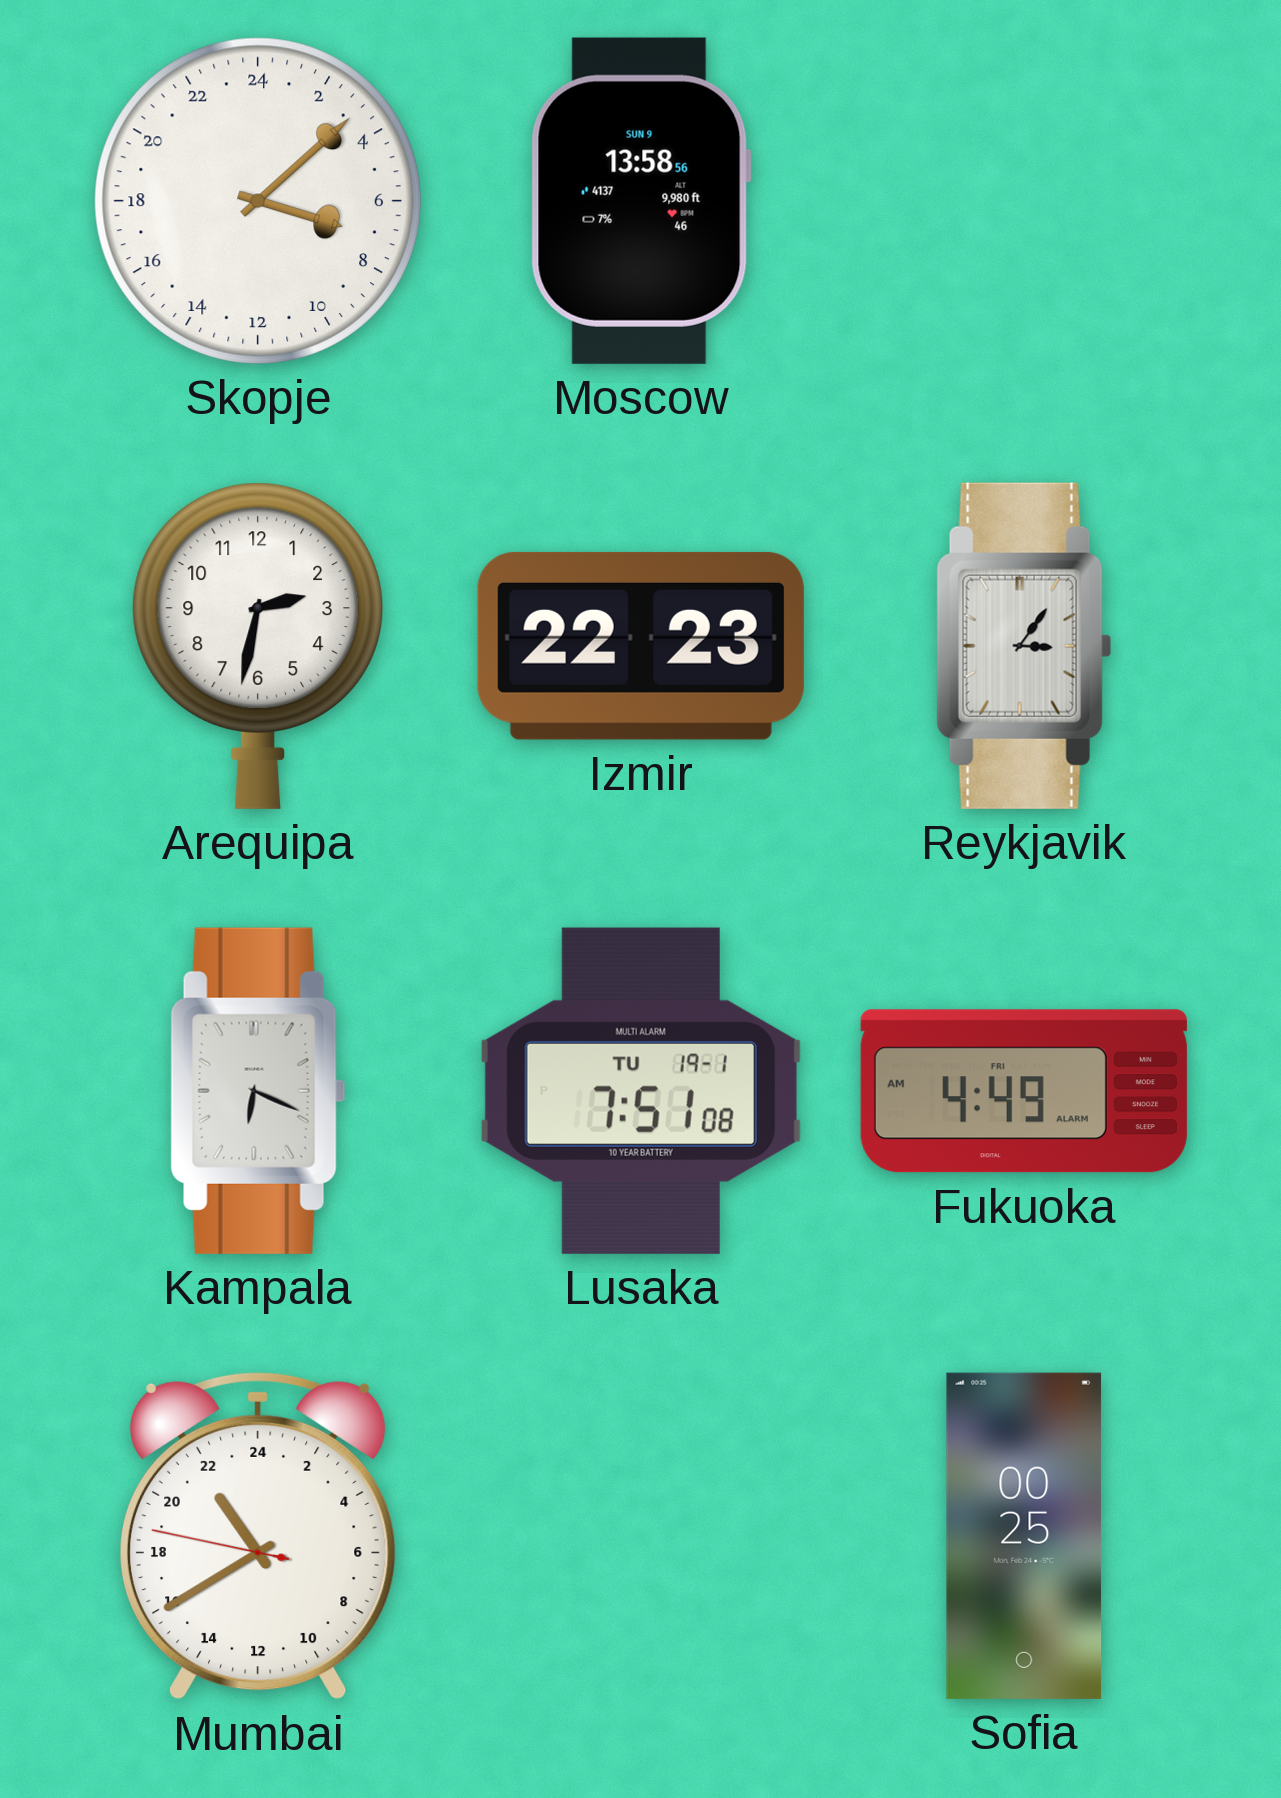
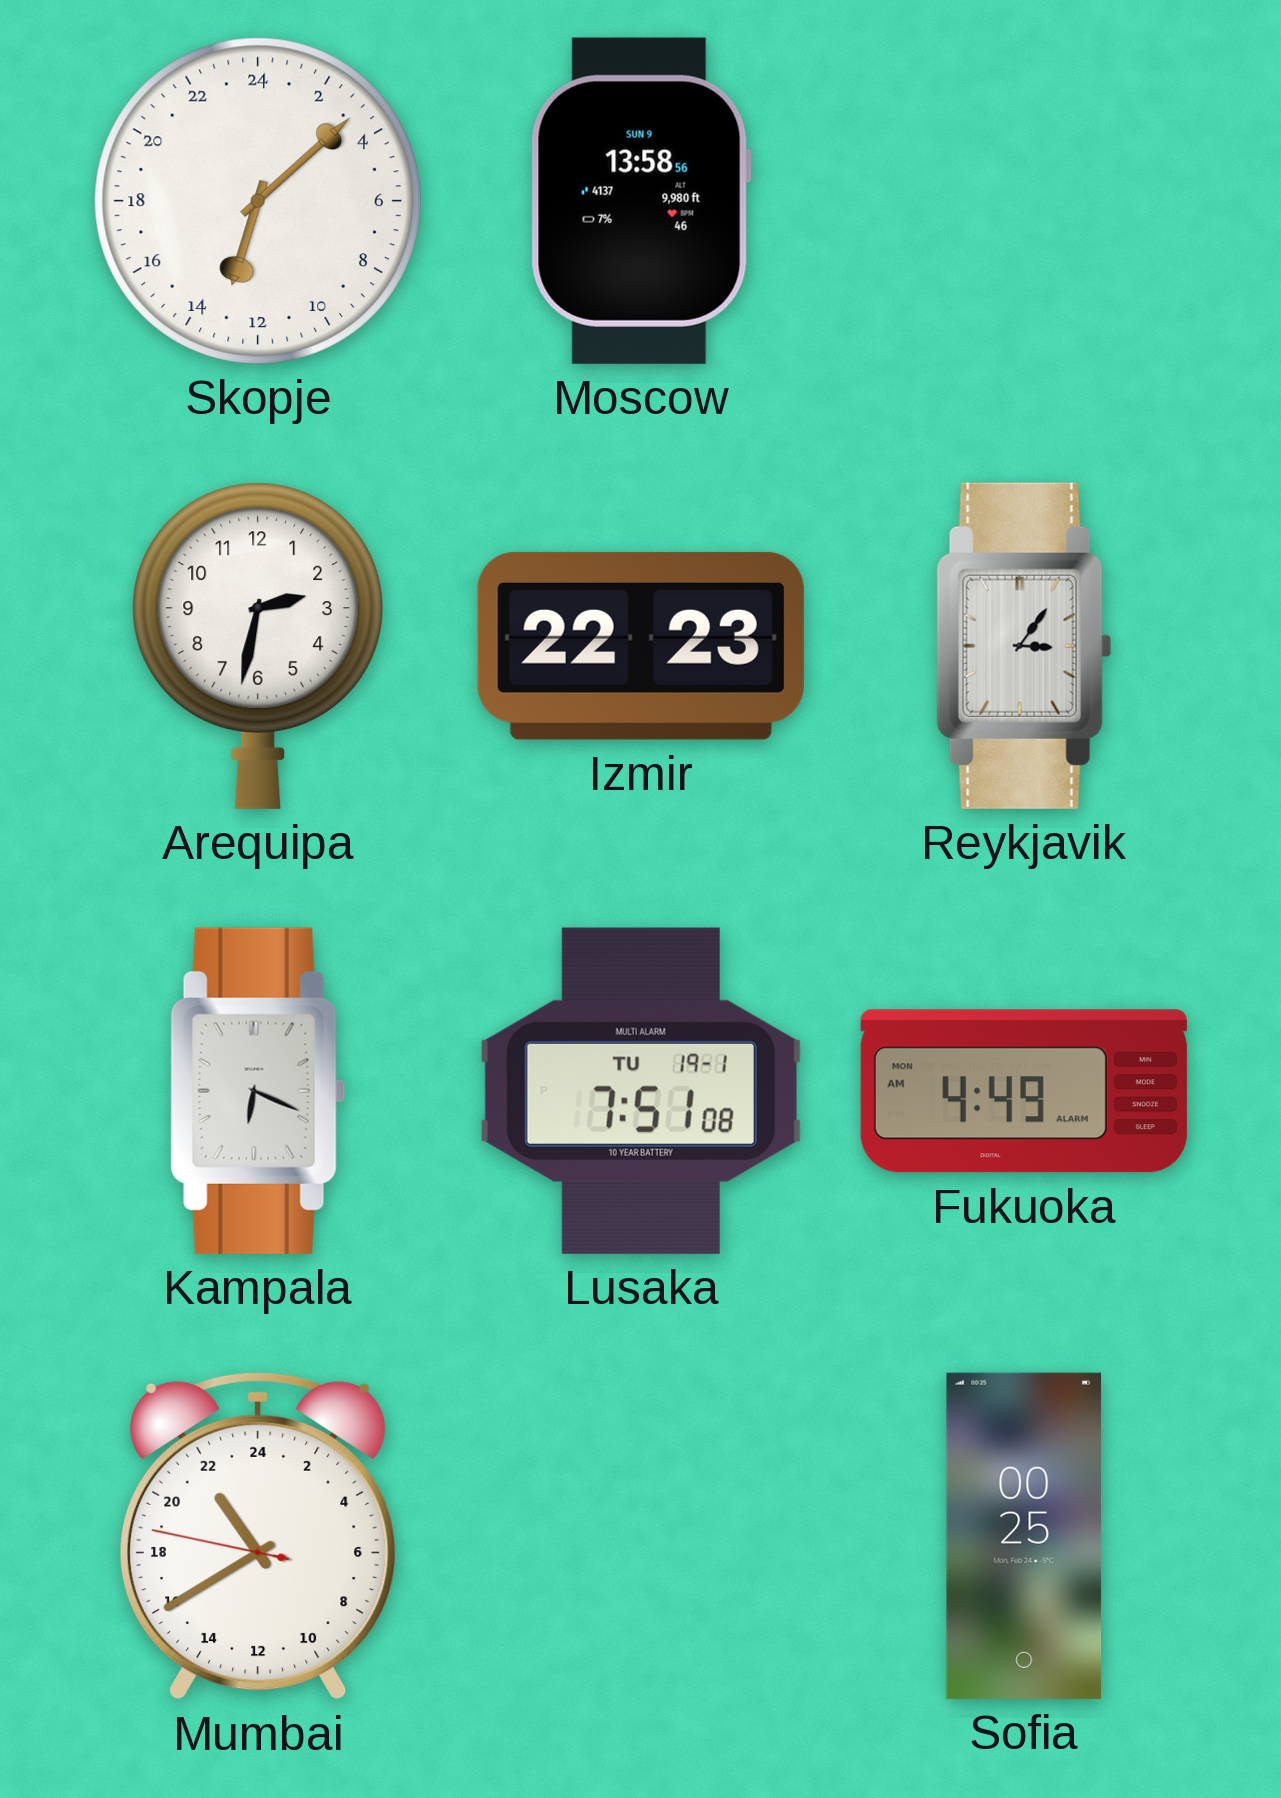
Skopje: 7:08 -> 13:08 (258, 201)
Fukuoka date: FRI -> MON (1024, 1091)
